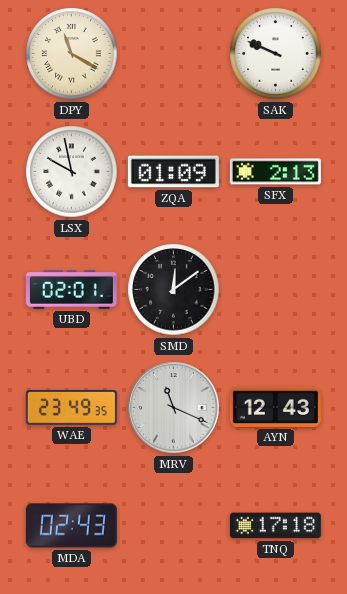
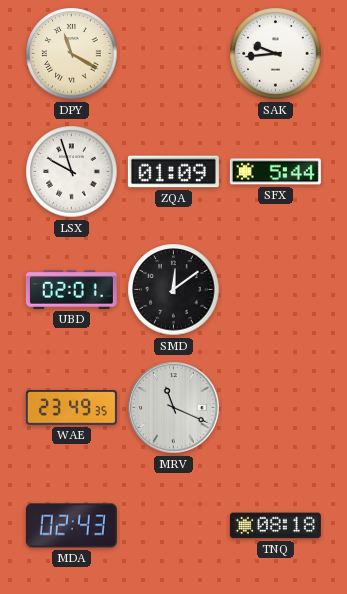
SAK: 9:49 -> 9:44 (276, 54)
LSX: 9:58 -> 9:57 (72, 172)
SFX: 2:13 -> 5:44 (275, 172)
AYN: 12:43 -> none (275, 407)
TNQ: 17:18 -> 08:18 (275, 526)
